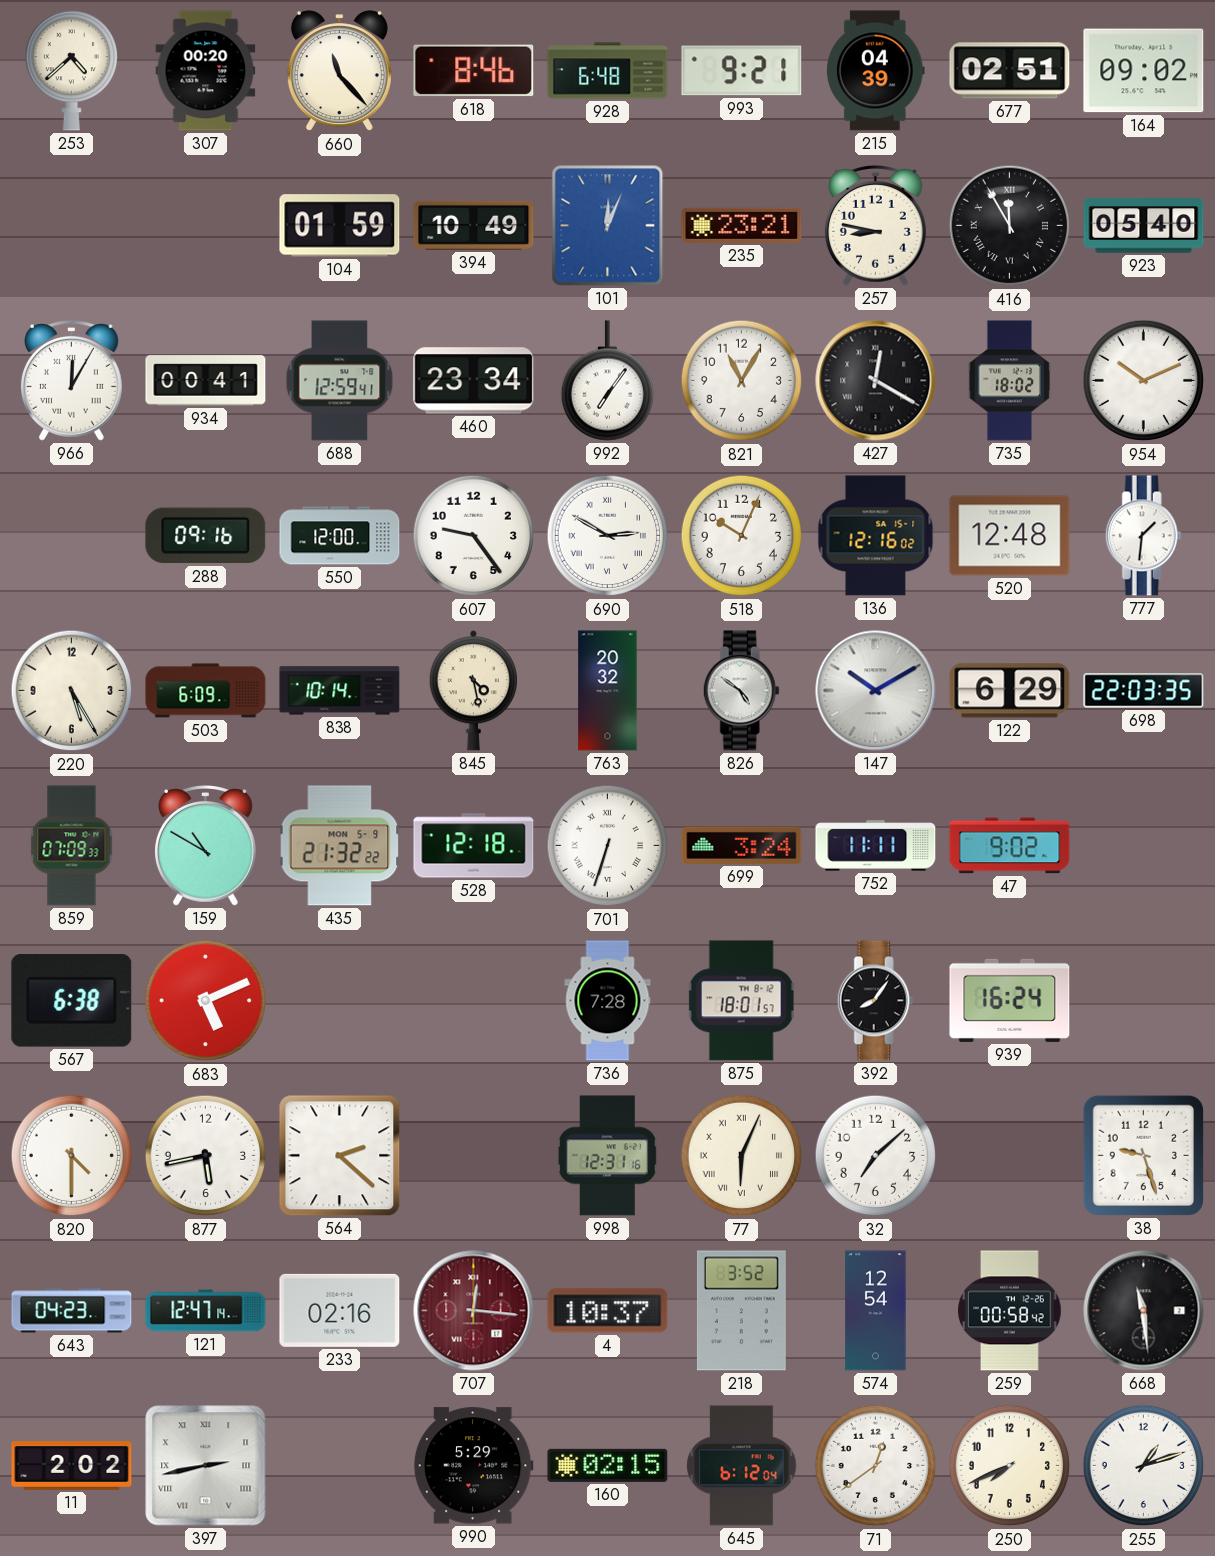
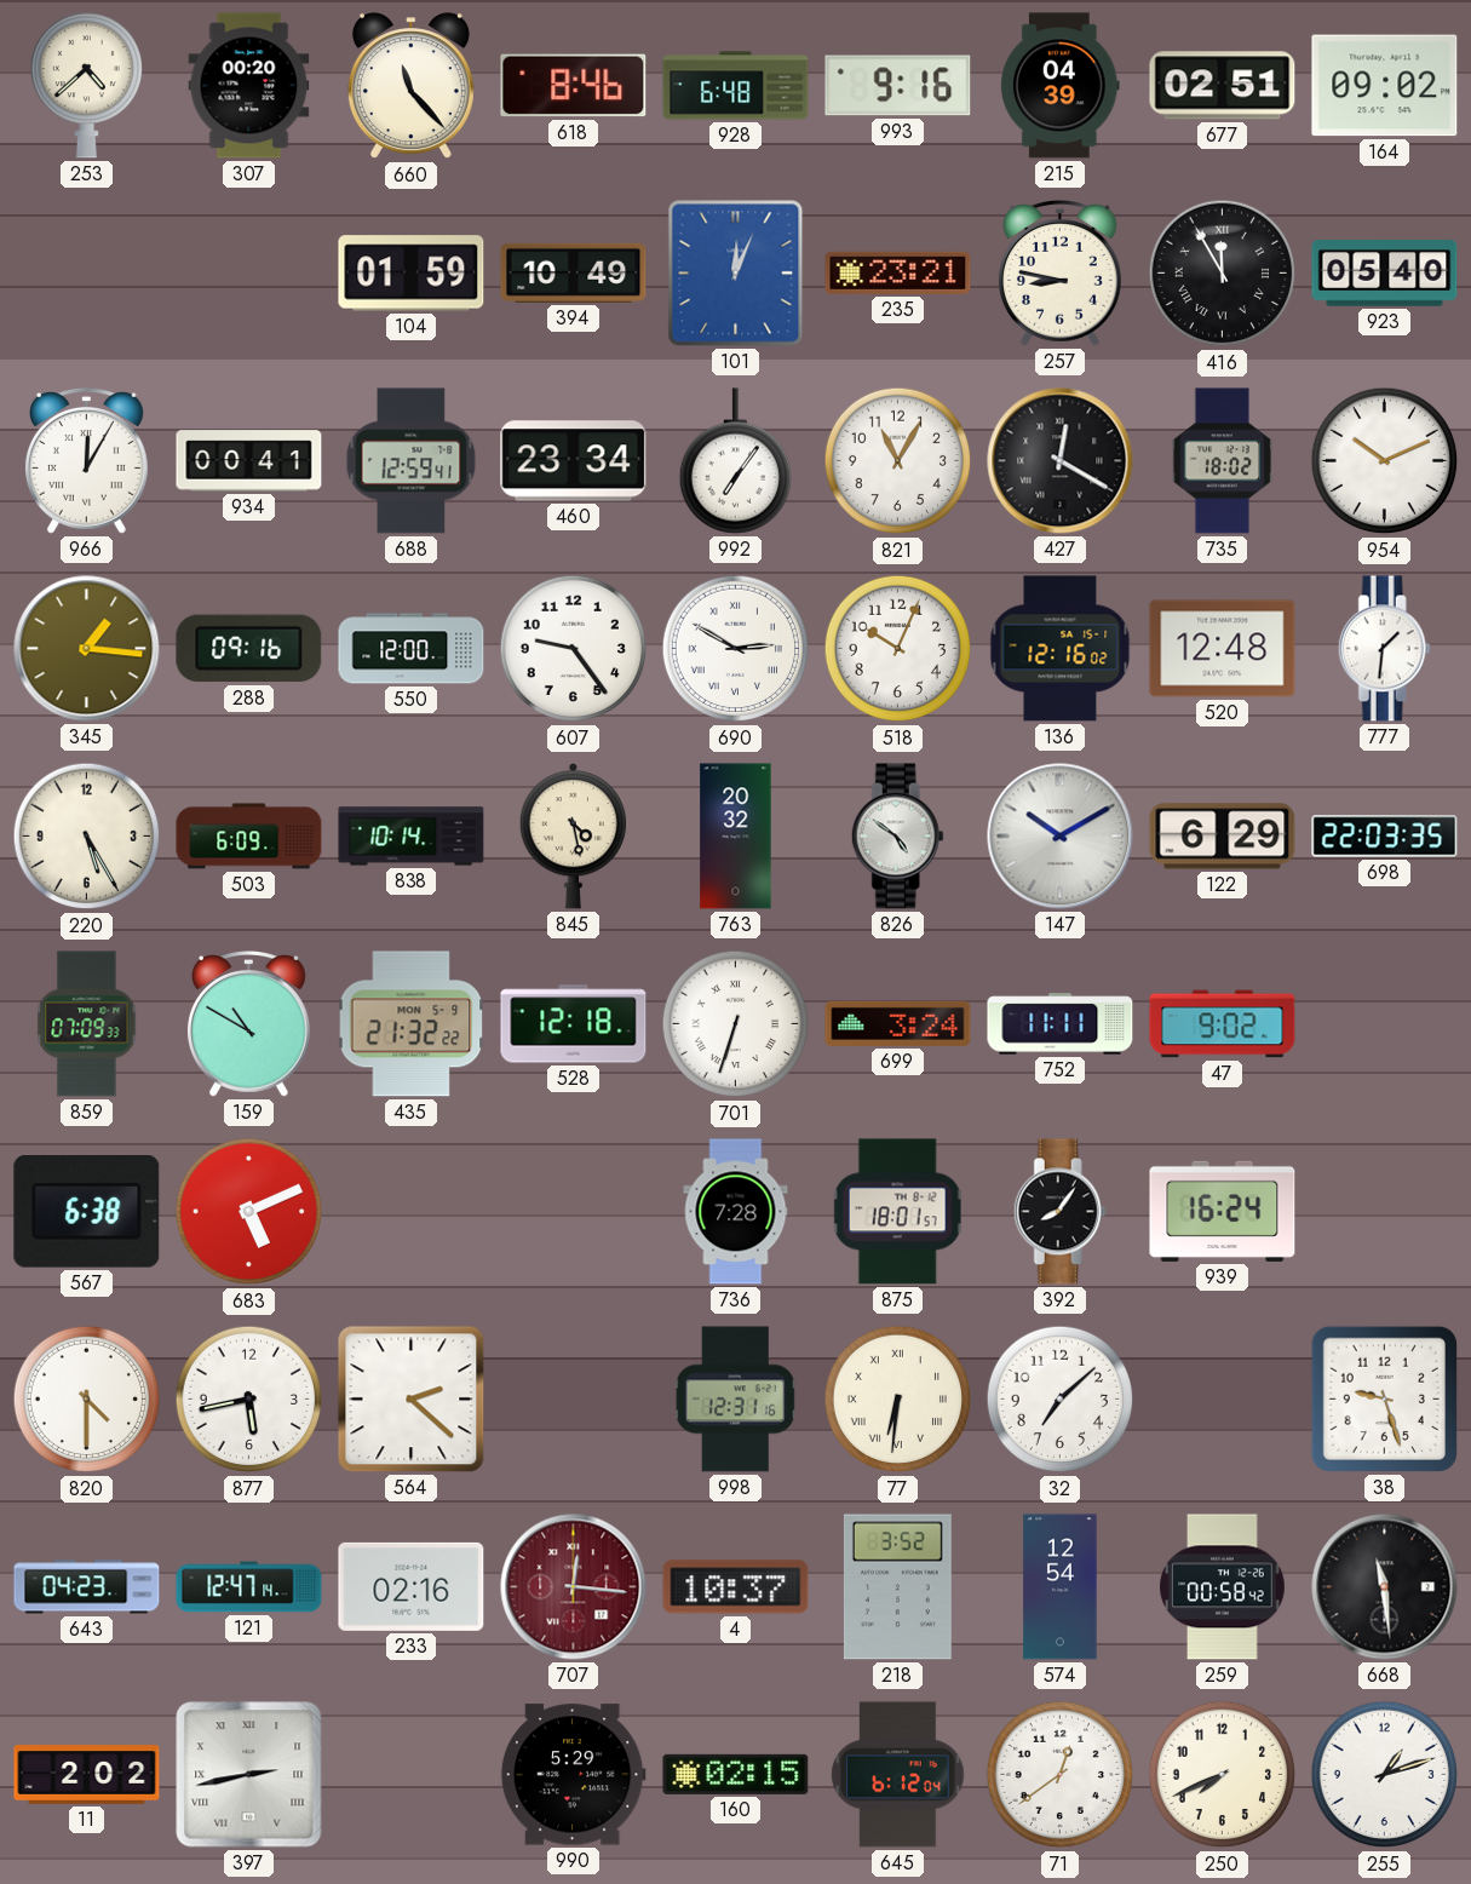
993: 9:21 -> 9:16 (898, 86)
345: none -> 1:16 (87, 649)
77: 6:04 -> 6:31 (898, 1400)
